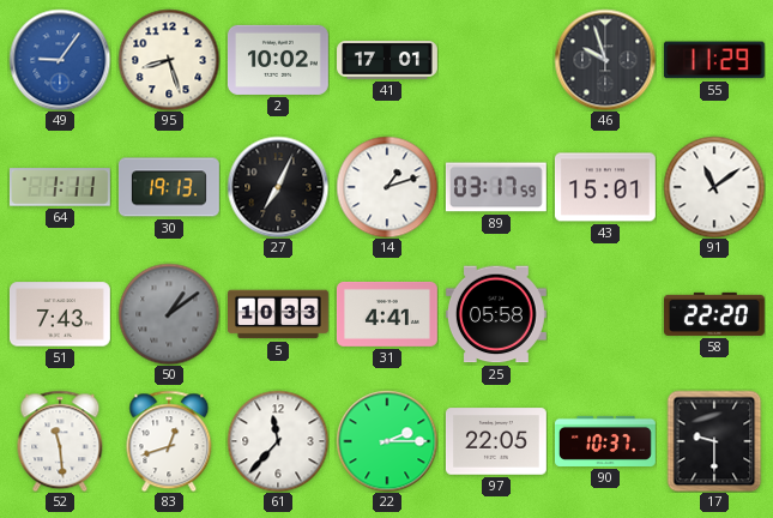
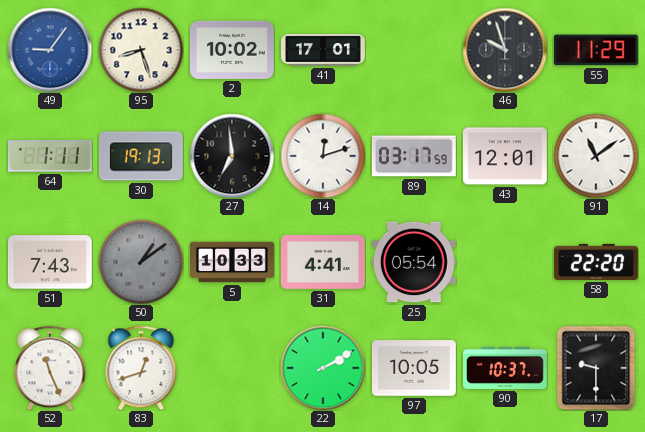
27: 7:04 -> 6:59 (232, 156)
14: 1:12 -> 12:12 (323, 156)
43: 15:01 -> 12:01 (505, 156)
25: 05:58 -> 05:54 (414, 262)
52: 11:29 -> 11:26 (50, 368)
61: 11:37 -> none (278, 441)
22: 2:15 -> 2:10 (323, 368)
97: 22:05 -> 10:05 (414, 368)
